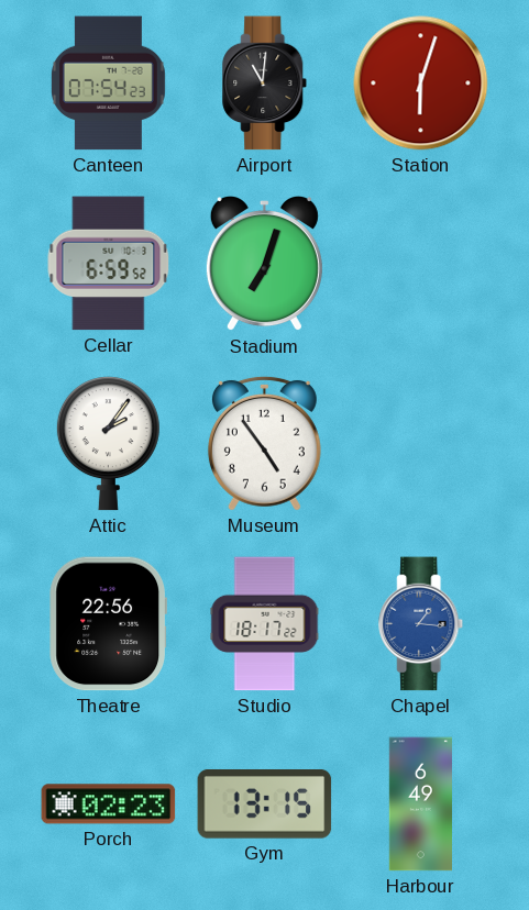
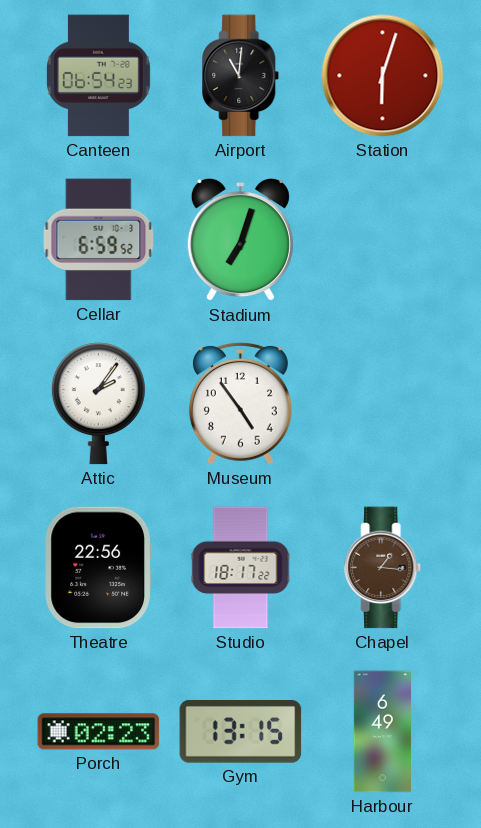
Canteen: 07:54 -> 06:54 (98, 76)
Chapel dial: blue -> brown (383, 568)
